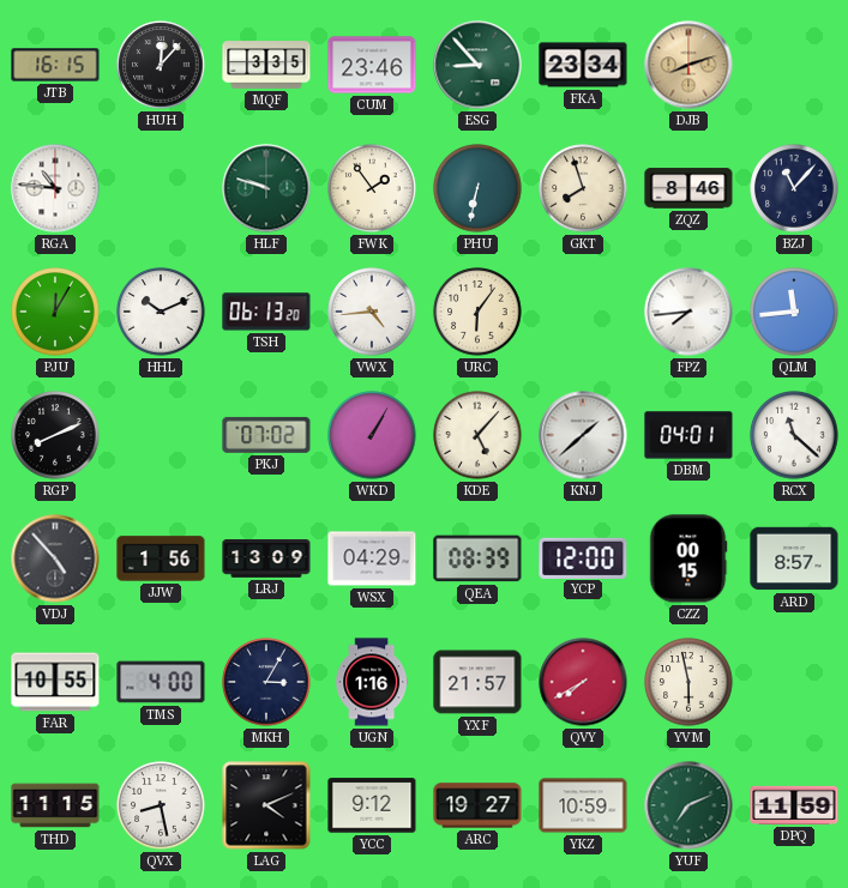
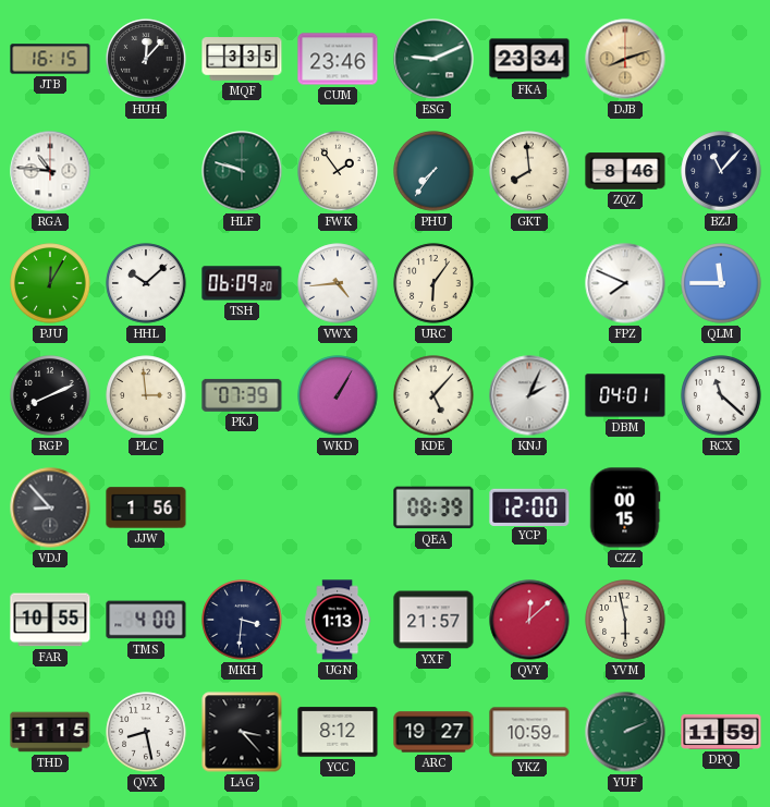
ESG: 8:53 -> 9:11 (433, 59)
PHU: 6:32 -> 7:36 (433, 171)
GKT: 7:57 -> 7:59 (529, 171)
HHL: 10:11 -> 10:08 (146, 283)
TSH: 06:13 -> 06:09 (242, 283)
FPZ: 7:44 -> 7:49 (625, 283)
QLM: 11:44 -> 11:45 (721, 283)
PLC: none -> 2:59 (146, 395)
PKJ: 07:02 -> 07:39 (242, 395)
KNJ: 1:38 -> 2:04 (529, 395)
VDJ: 4:53 -> 8:53 (50, 508)
LRJ: 13:09 -> none (266, 560)
WSX: 04:29 -> none (372, 558)
ARD: 8:57 -> none (794, 558)
MKH: 3:05 -> 3:31 (242, 620)
UGN: 1:16 -> 1:13 (338, 620)
QVY: 7:40 -> 12:08 (529, 620)
LAG: 4:11 -> 3:23 (242, 732)
YCC: 9:12 -> 8:12 (338, 732)
YUF: 7:11 -> 2:11 (625, 732)
